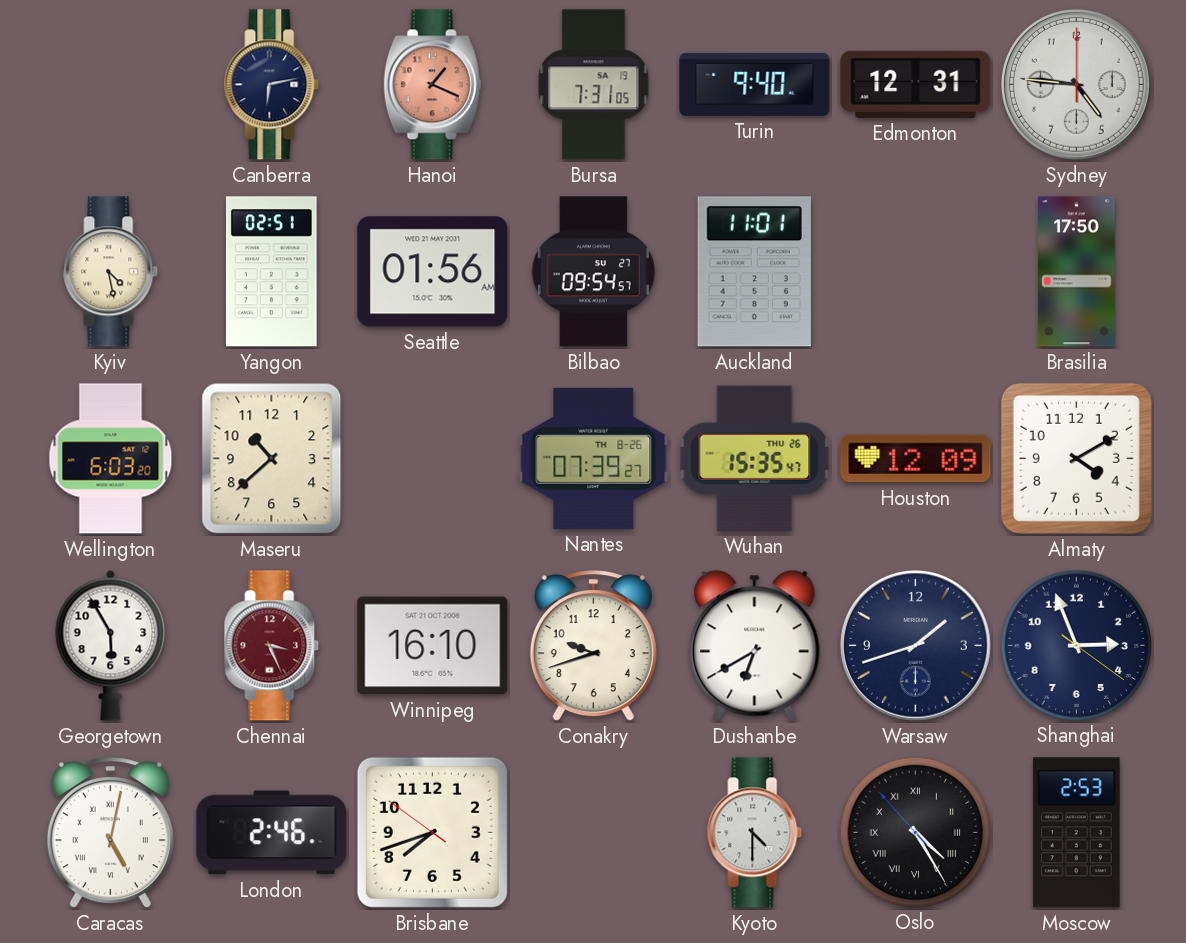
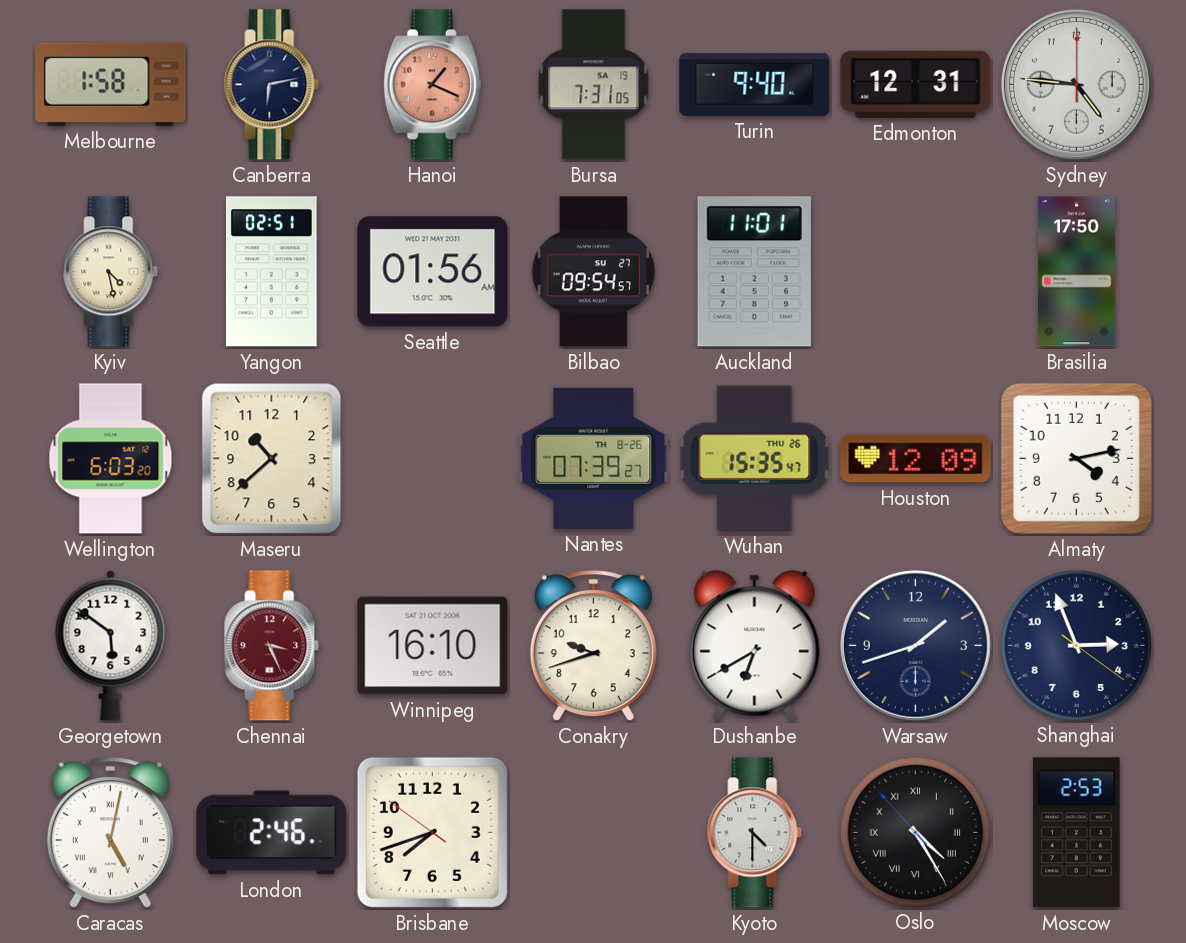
Melbourne: none -> 1:58 (111, 84)
Almaty: 4:10 -> 4:13 (1076, 458)
Georgetown: 5:55 -> 5:51 (111, 645)
